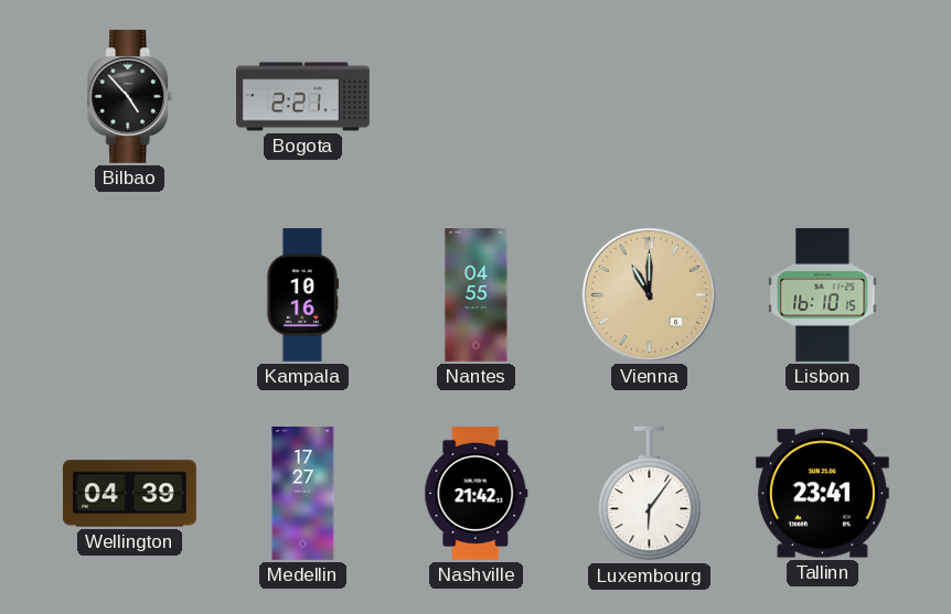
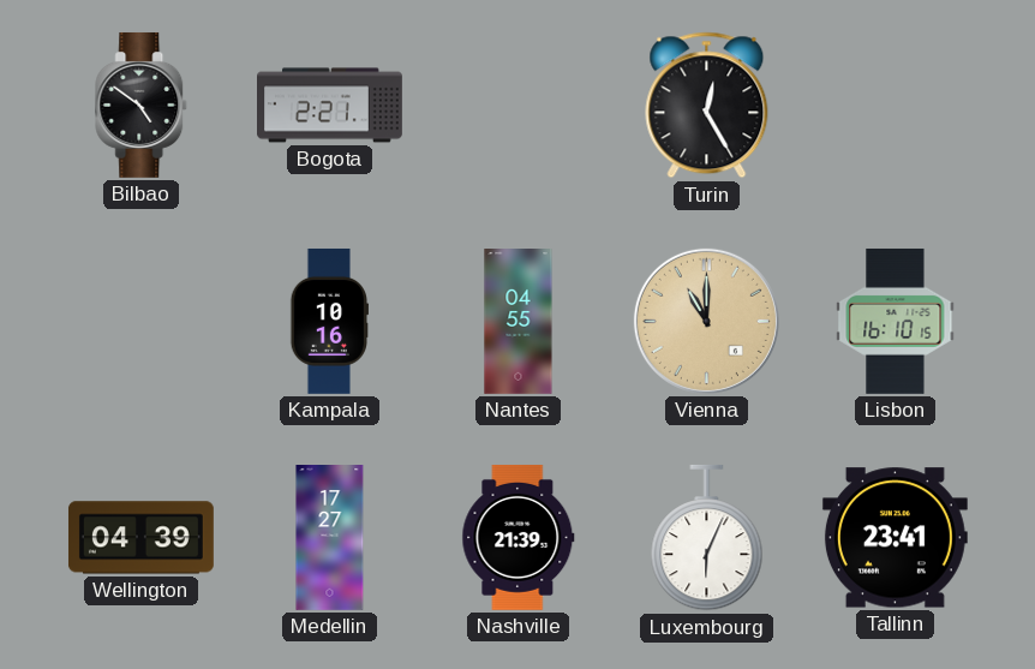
Bilbao: 4:53 -> 4:51 (142, 104)
Turin: none -> 12:25 (707, 106)
Nashville: 21:42 -> 21:39 (519, 537)
Luxembourg: 6:06 -> 6:04 (707, 538)
